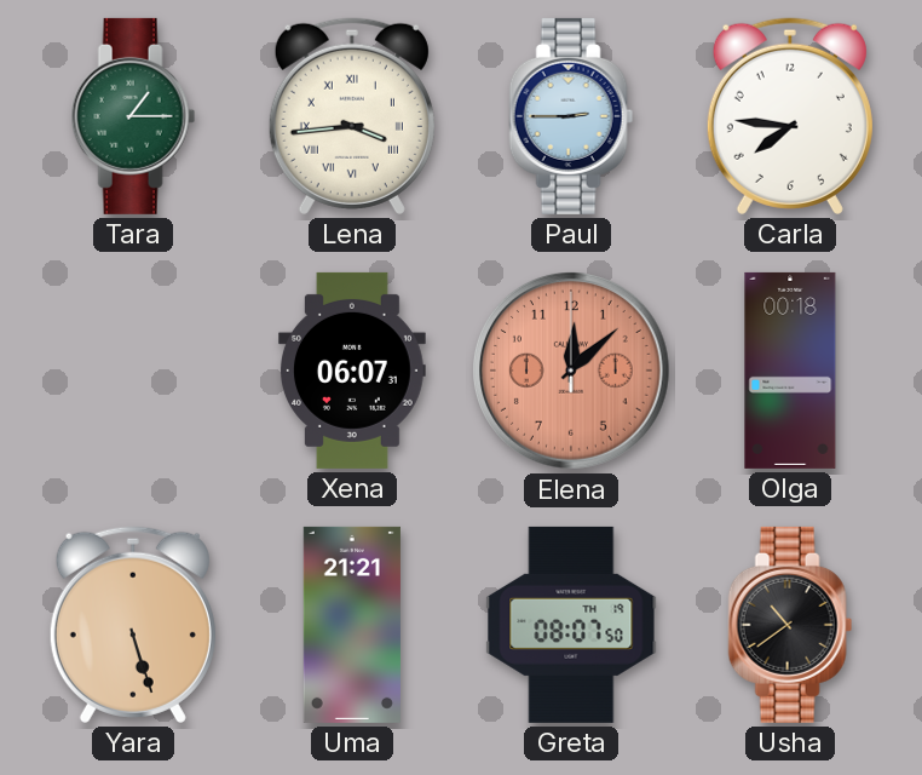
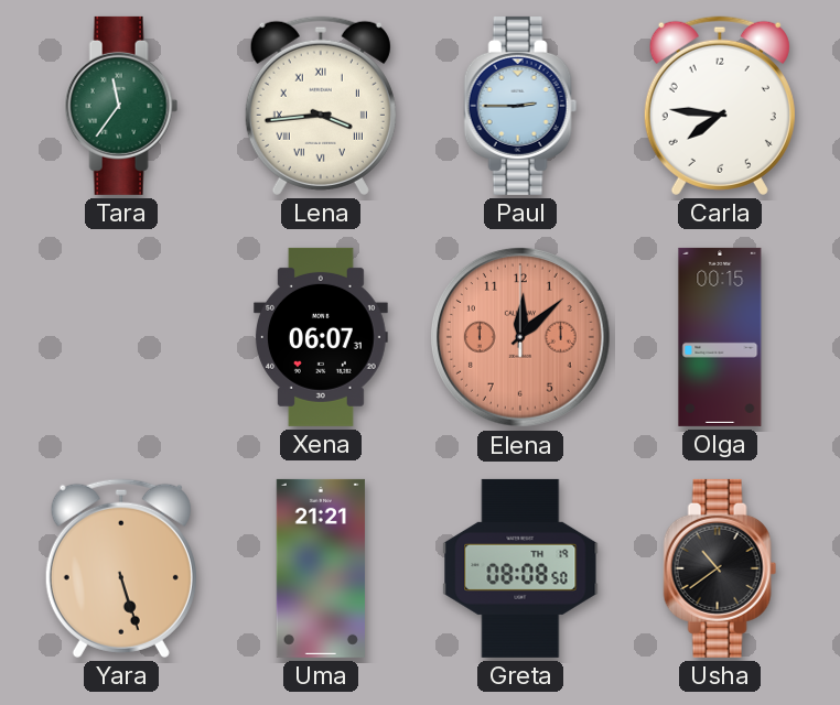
Tara: 1:15 -> 11:36 (121, 106)
Olga: 00:18 -> 00:15 (720, 337)
Greta: 08:07 -> 08:08 (520, 568)
